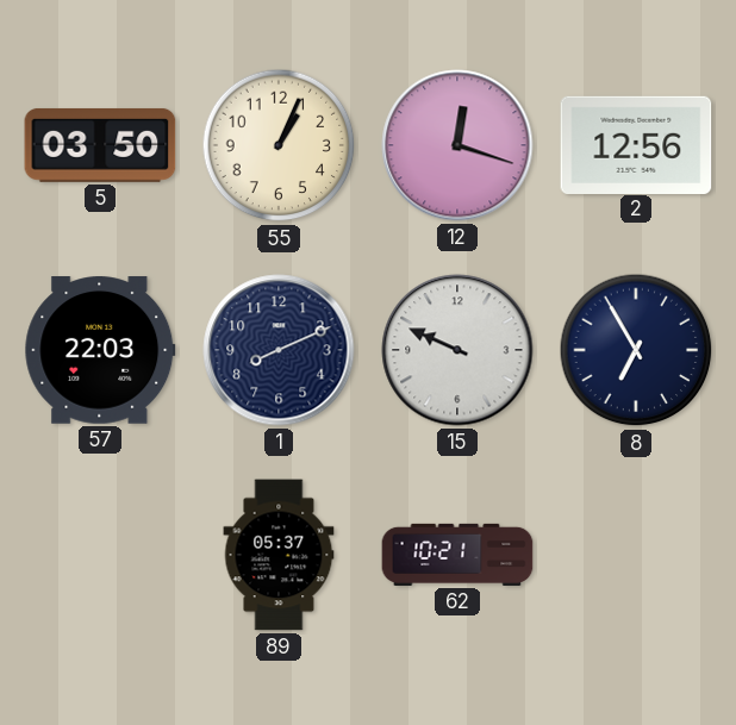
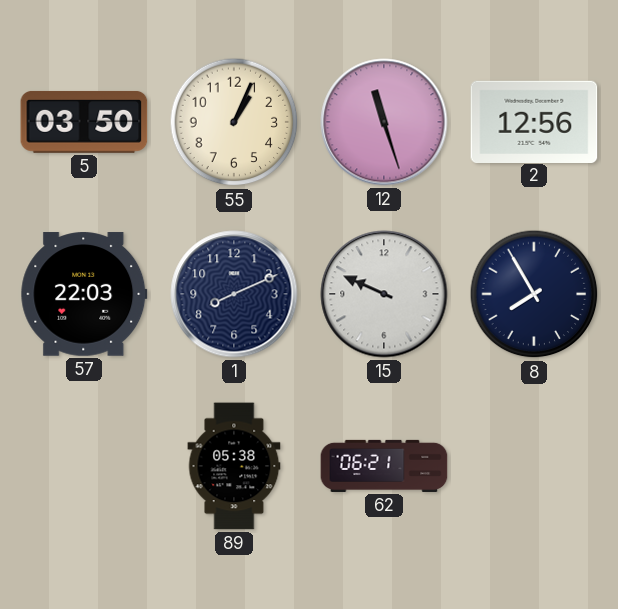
12: 12:18 -> 11:27 (384, 122)
8: 6:55 -> 7:55 (534, 294)
89: 05:37 -> 05:38 (234, 466)
62: 10:21 -> 06:21 (384, 466)
